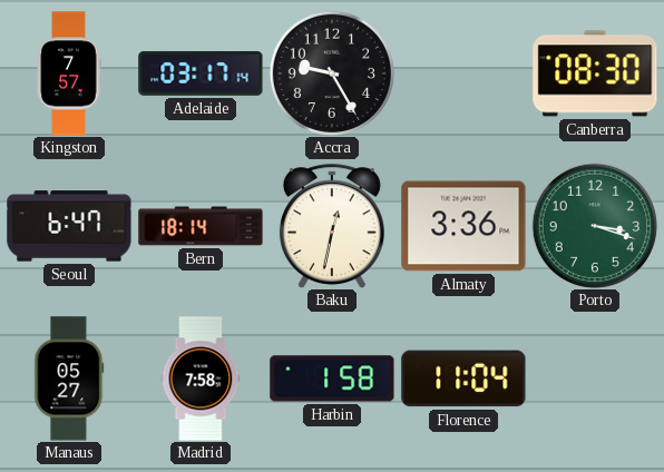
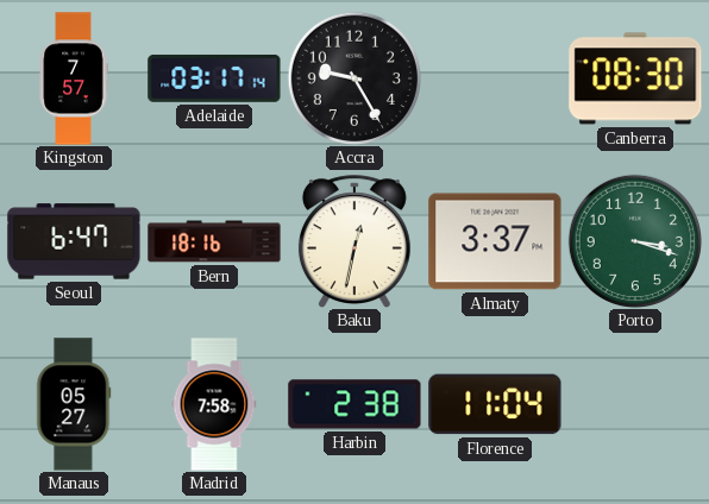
Bern: 18:14 -> 18:16 (214, 241)
Almaty: 3:36 -> 3:37 (495, 241)
Harbin: 1:58 -> 2:38 (354, 404)
